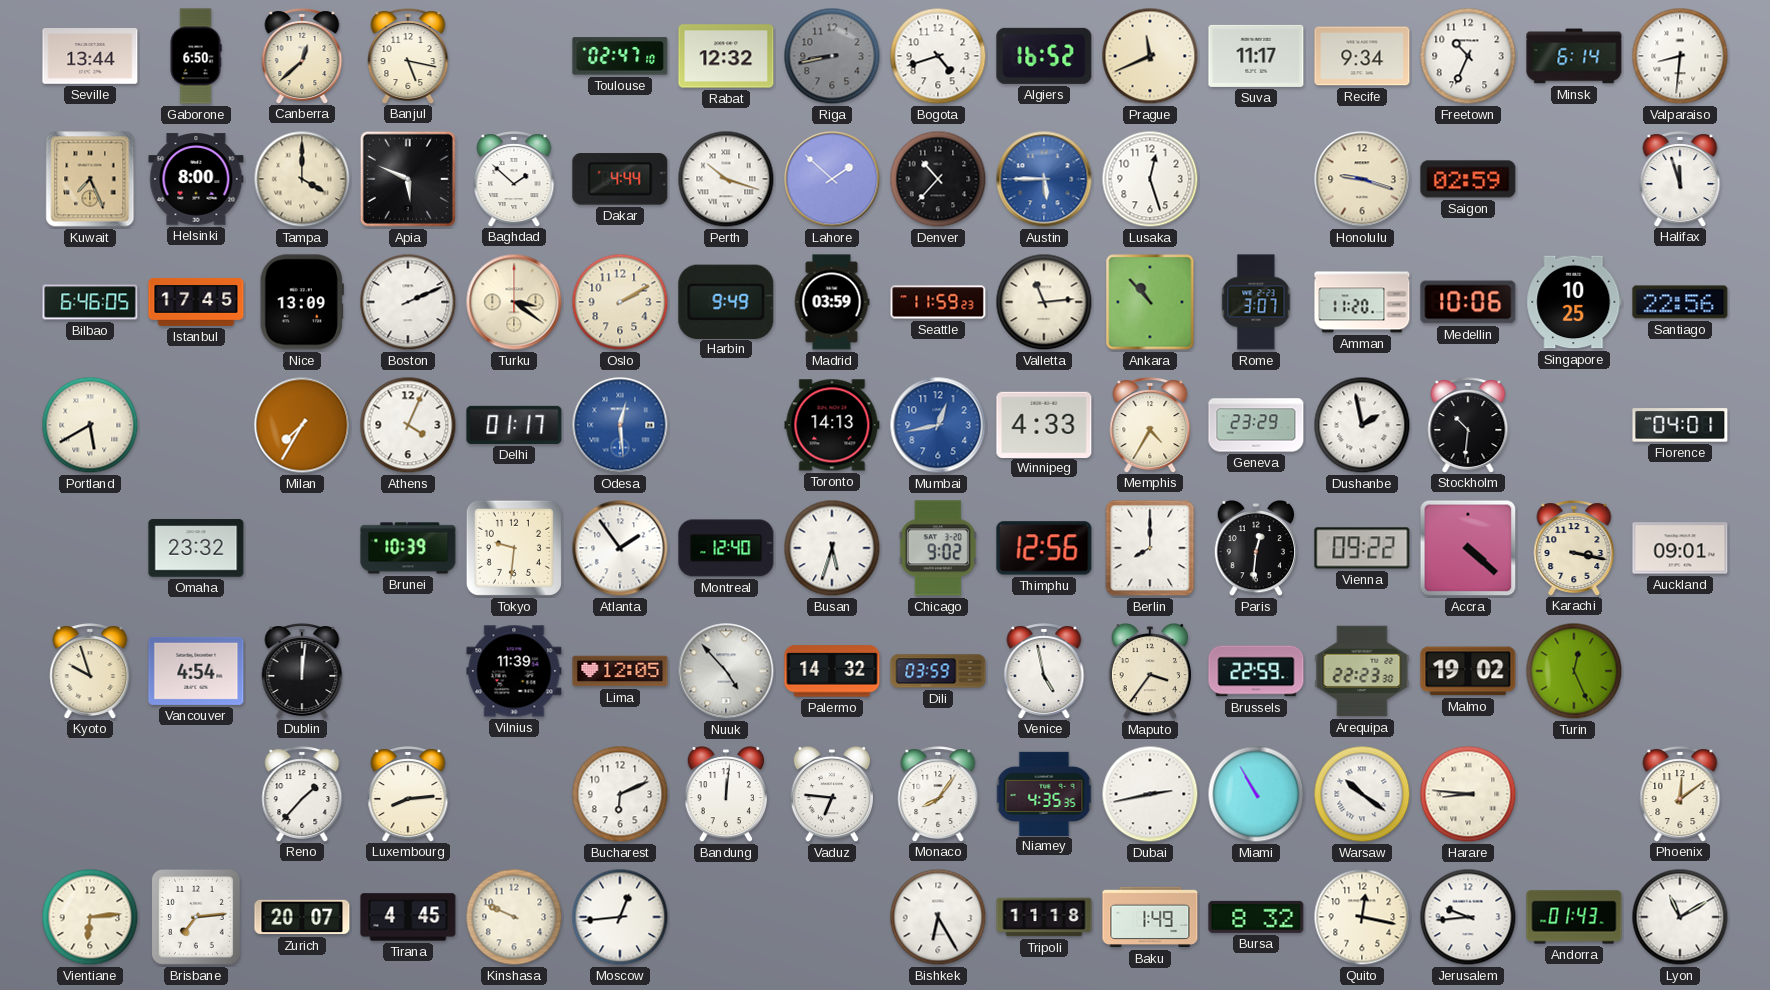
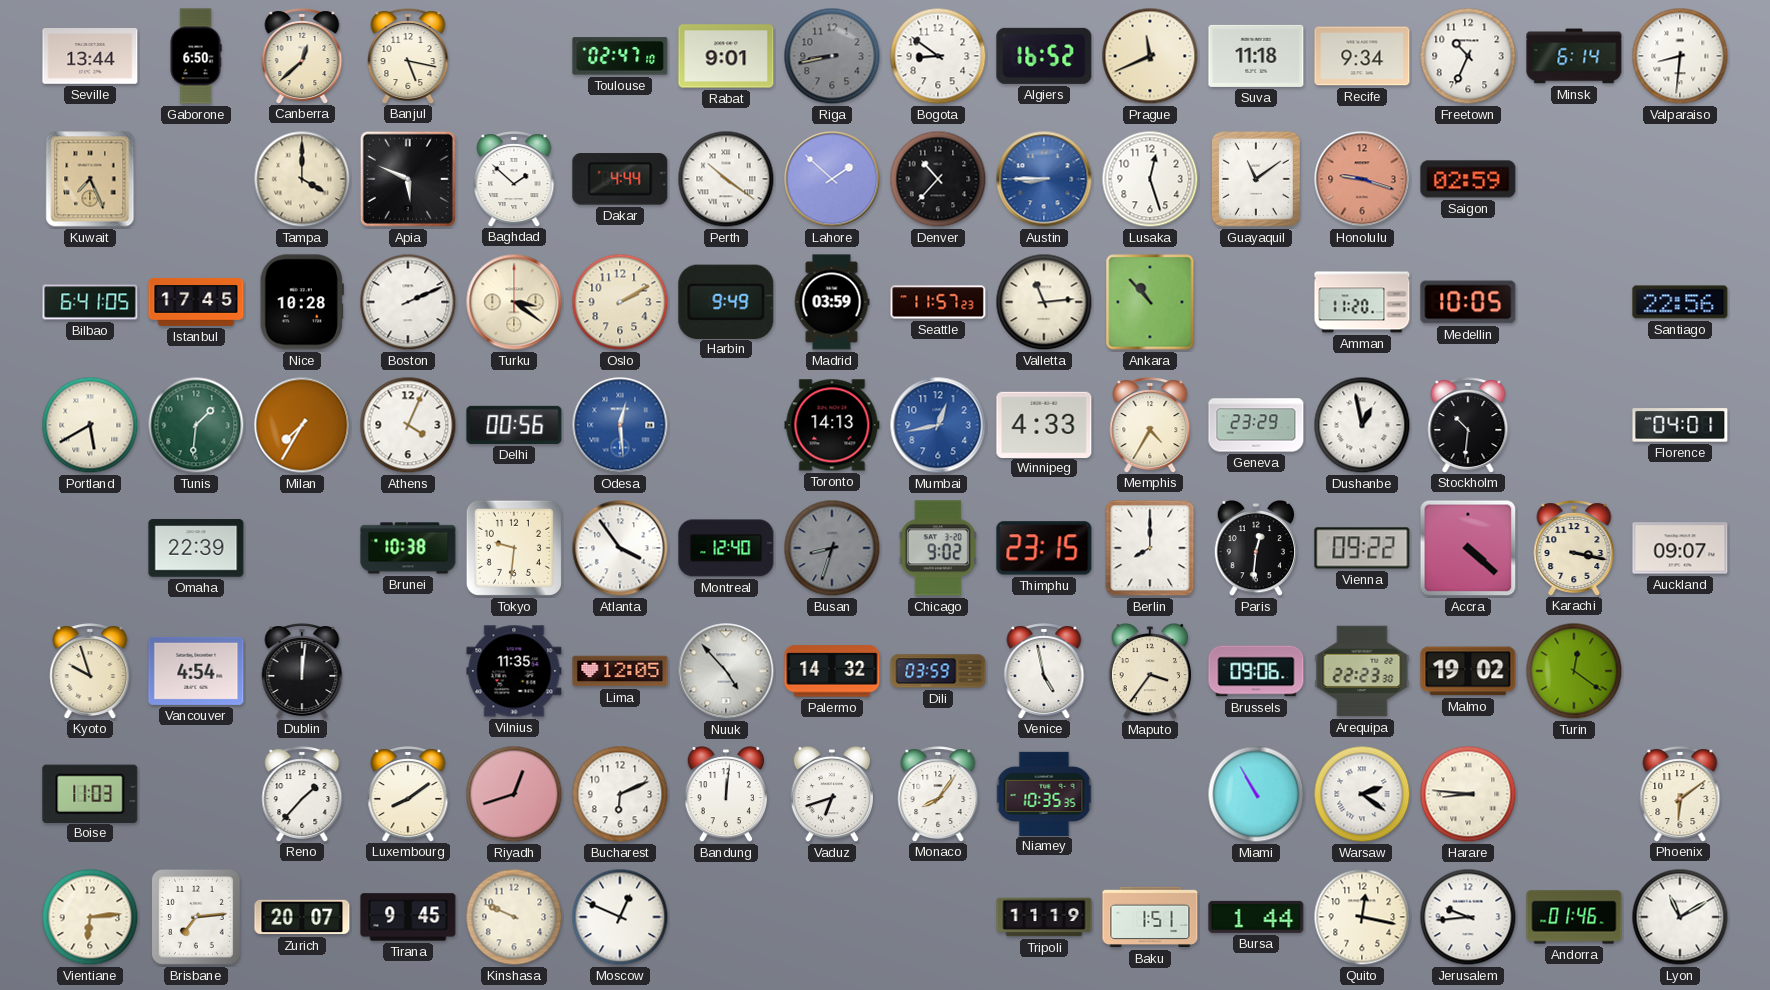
Rabat: 12:32 -> 9:01 (726, 56)
Bogota: 4:42 -> 8:51 (938, 56)
Suva: 11:17 -> 11:18 (1256, 56)
Helsinki: 8:00 -> none (196, 179)
Perth: 10:18 -> 10:21 (726, 179)
Austin: 5:45 -> 8:45 (1044, 179)
Guayaquil: none -> 11:09 (1256, 179)
Honolulu dial: cream -> salmon (1362, 179)
Halifax: 11:57 -> none (1680, 179)
Bilbao: 6:46 -> 6:41 (90, 302)
Nice: 13:09 -> 10:28 (302, 302)
Seattle: 11:59 -> 11:57 (938, 302)
Rome: 3:07 -> none (1256, 302)
Medellin: 10:06 -> 10:05 (1468, 302)
Singapore: 10:25 -> none (1574, 302)
Tunis: none -> 1:31 (196, 425)
Delhi: 01:17 -> 00:56 (514, 425)
Dushanbe: 1:58 -> 12:58 (1362, 425)
Omaha: 23:32 -> 22:39 (196, 548)
Brunei: 10:39 -> 10:38 (408, 548)
Atlanta: 1:54 -> 3:54 (620, 548)
Busan: 5:33 -> 8:33 (832, 548)
Busan dial: white -> grey (832, 548)
Thimphu: 12:56 -> 23:15 (1044, 548)
Auckland: 09:01 -> 09:07 (1680, 548)
Vilnius: 11:39 -> 11:35 (514, 671)
Brussels: 22:59 -> 09:06 (1256, 671)
Turin: 12:26 -> 12:21 (1574, 671)
Boise: none -> 11:03 (90, 793)
Luxembourg: 8:14 -> 8:09 (408, 794)
Riyadh: none -> 12:42 (514, 794)
Vaduz: 6:46 -> 6:42 (831, 794)
Niamey: 4:35 -> 10:35 (1044, 793)
Dubai: 2:43 -> none (1150, 794)
Warsaw: 10:21 -> 2:21 (1362, 794)
Phoenix: 12:09 -> 6:09 (1680, 794)
Tirana: 4:45 -> 9:45 (408, 917)
Moscow: 12:44 -> 12:49 (620, 917)
Bishkek: 6:25 -> none (938, 917)
Tripoli: 11:18 -> 11:19 (1044, 917)
Baku: 1:49 -> 1:51 (1150, 917)
Bursa: 8:32 -> 1:44 (1256, 917)
Andorra: 01:43 -> 01:46 (1574, 917)
